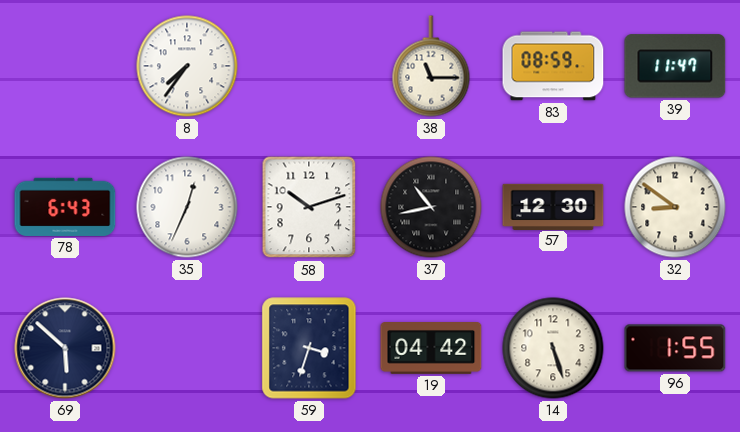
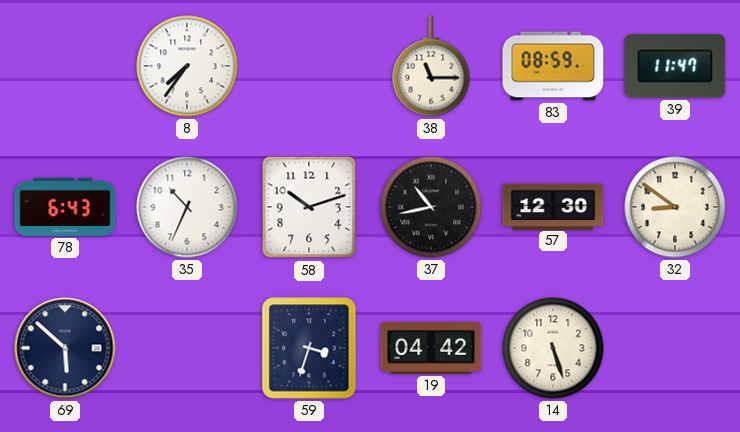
35: 12:34 -> 10:34 (187, 207)
96: 1:55 -> none (675, 348)
